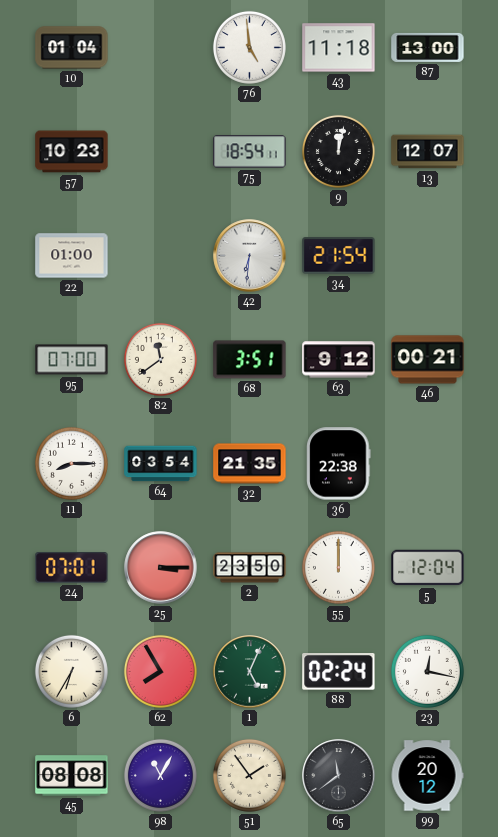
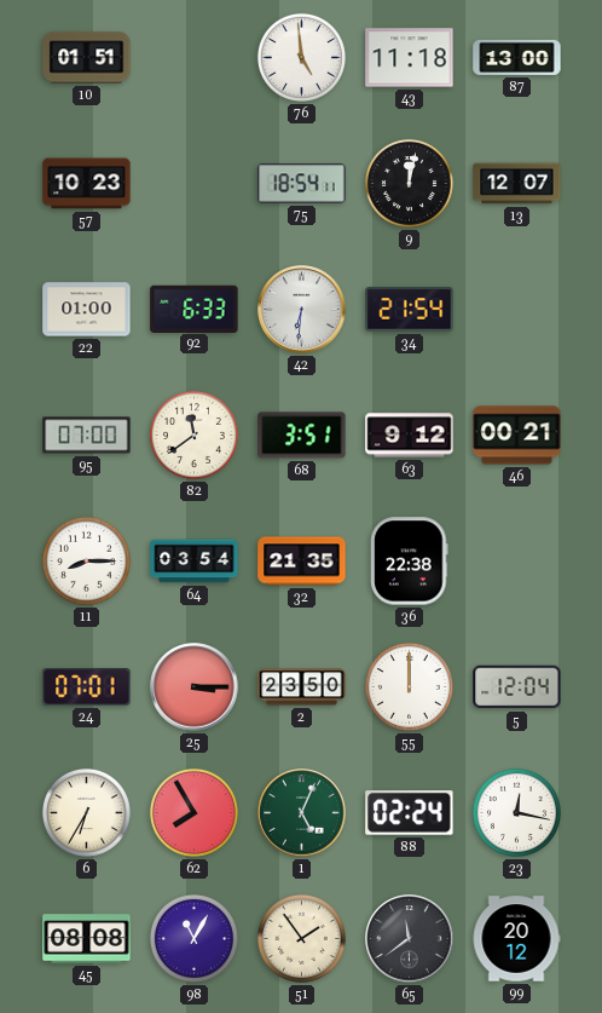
10: 01:04 -> 01:51 (87, 58)
92: none -> 6:33 (195, 309)
